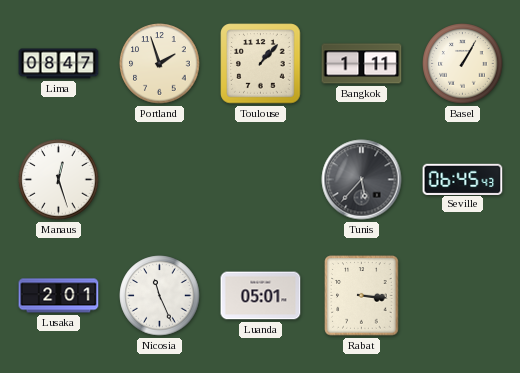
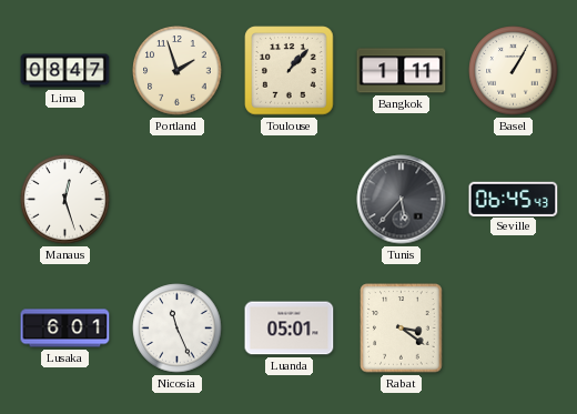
Lusaka: 2:01 -> 6:01 (65, 329)
Rabat: 3:16 -> 3:21 (402, 329)
